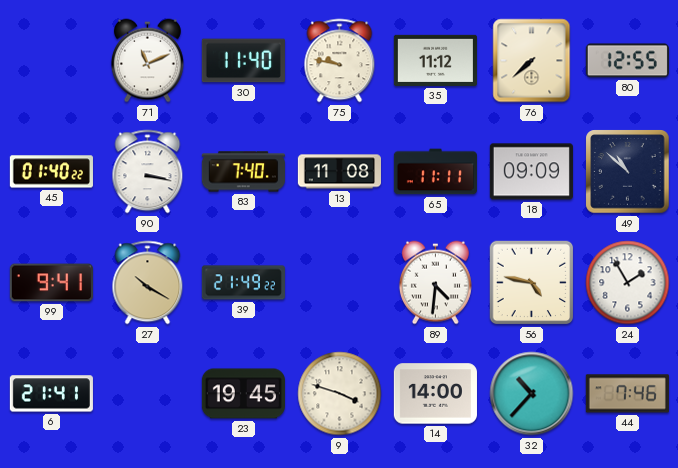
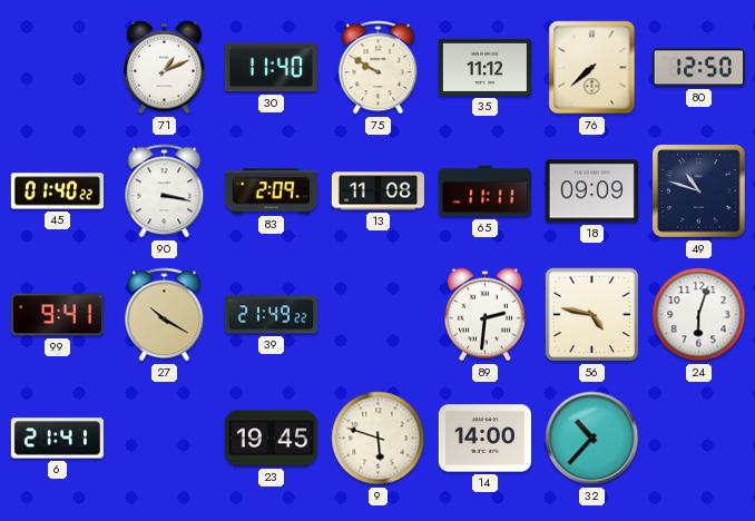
71: 11:11 -> 1:11 (164, 68)
75: 9:47 -> 9:50 (379, 68)
80: 12:55 -> 12:50 (698, 68)
83: 7:40 -> 2:09 (271, 191)
49: 10:52 -> 10:48 (699, 191)
89: 4:31 -> 2:31 (484, 315)
24: 1:55 -> 6:03 (699, 315)
9: 3:48 -> 5:48 (379, 439)
44: 7:46 -> none (627, 394)
